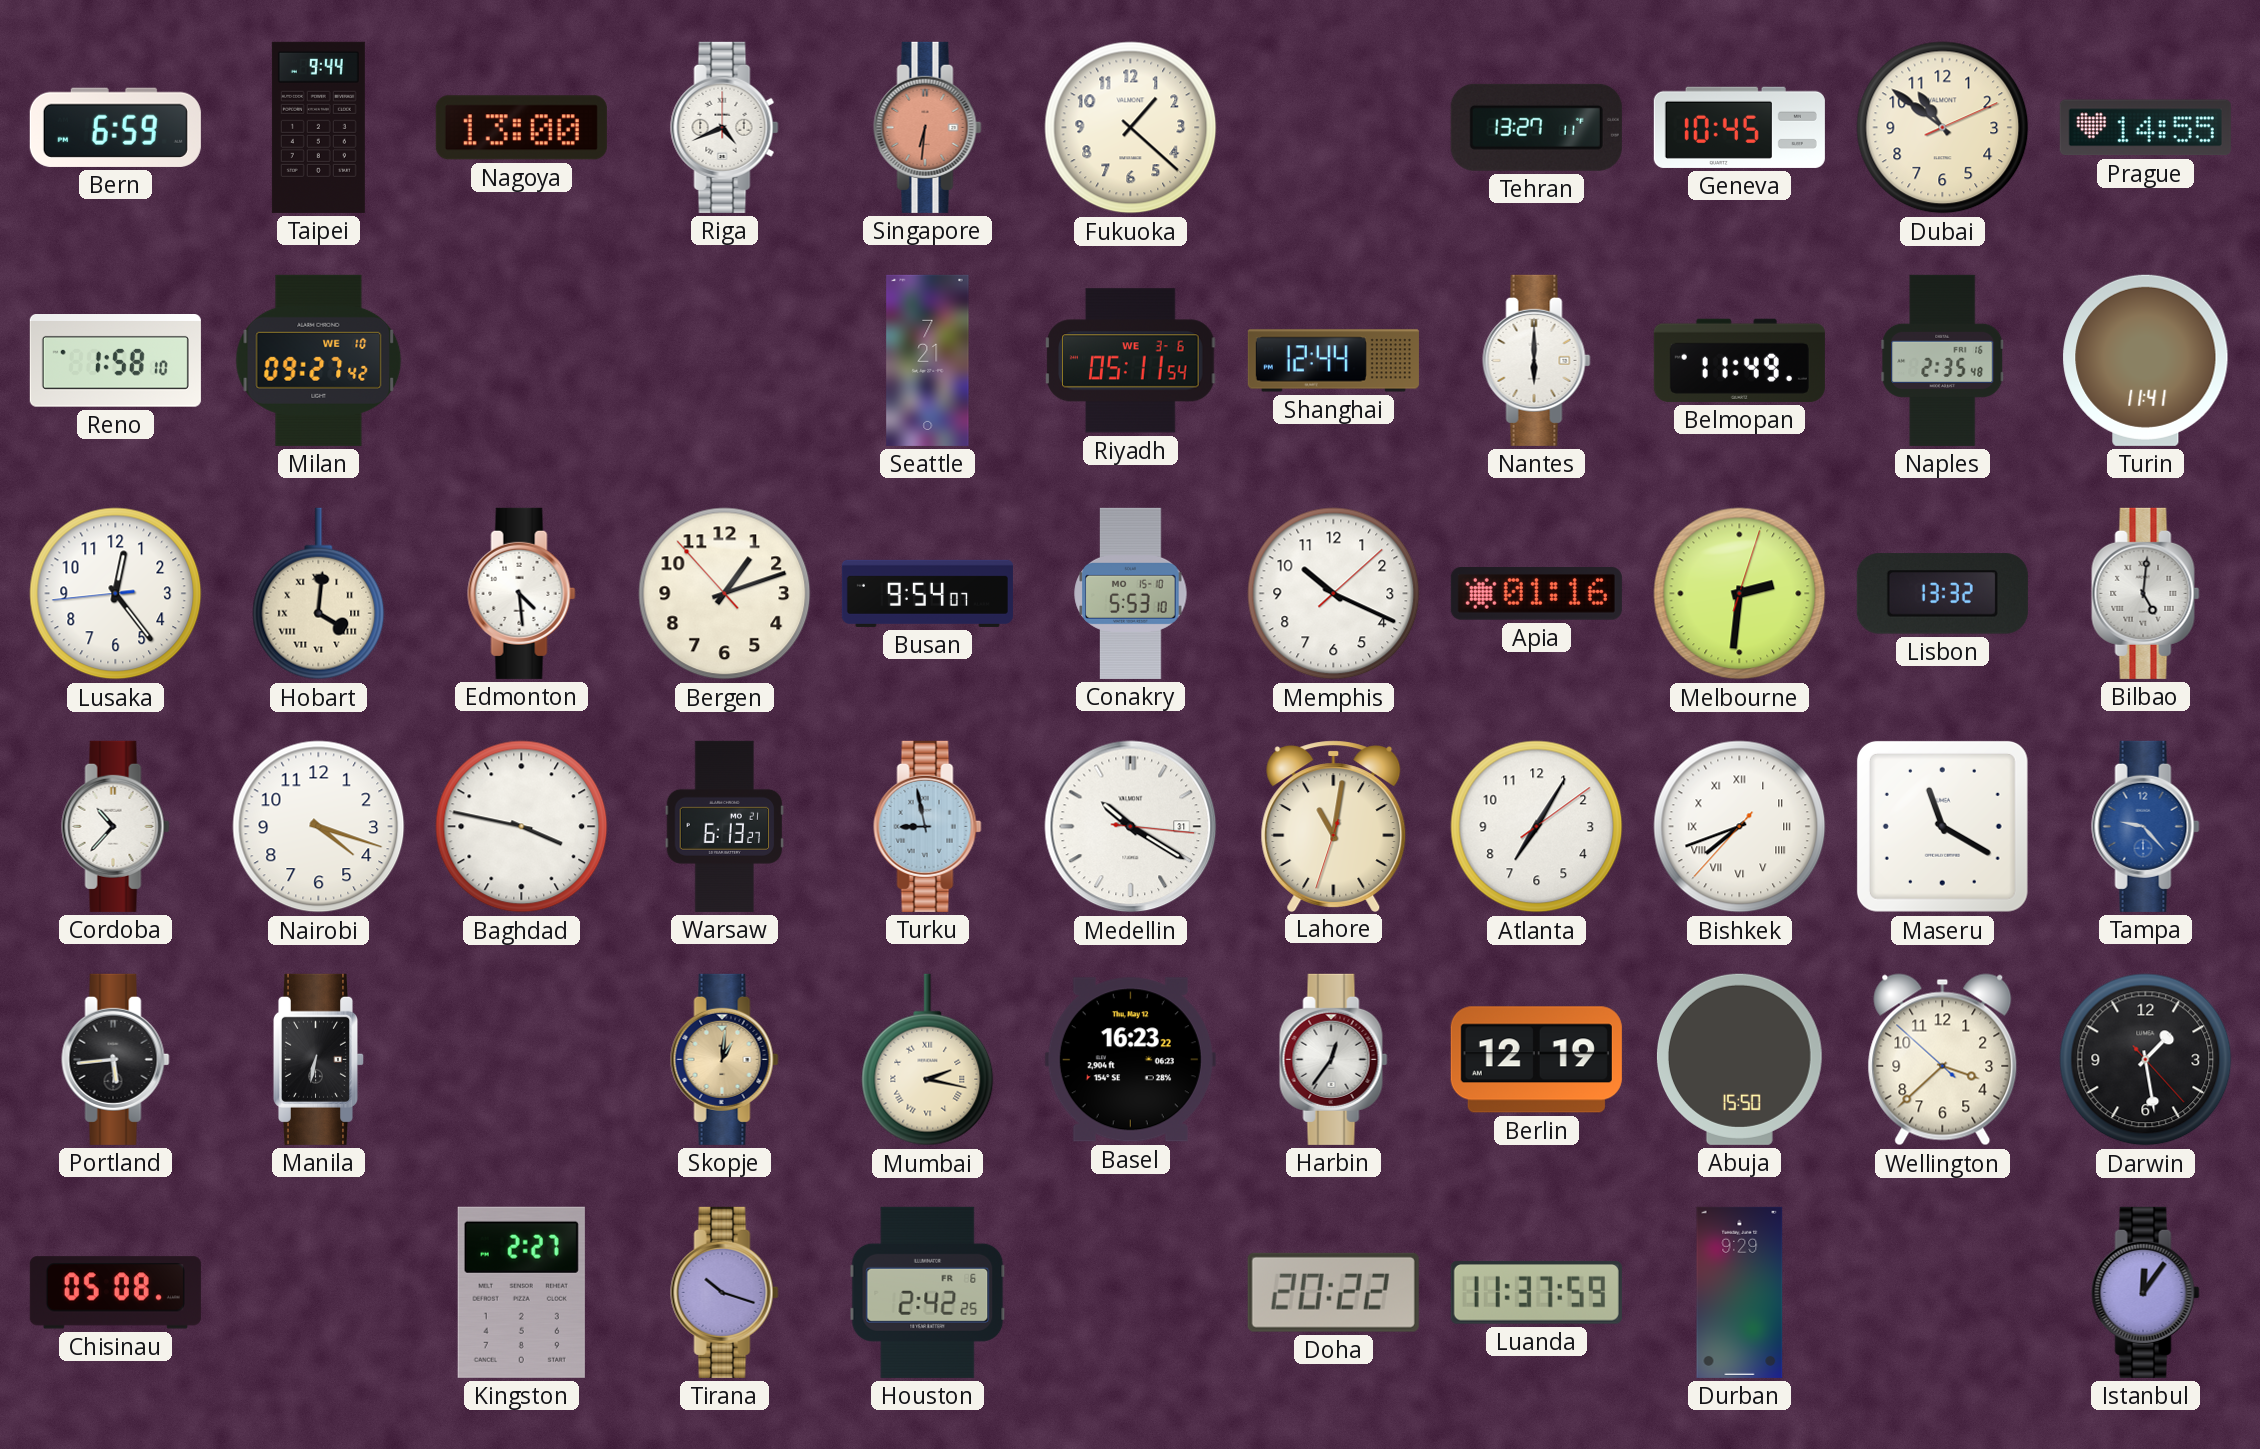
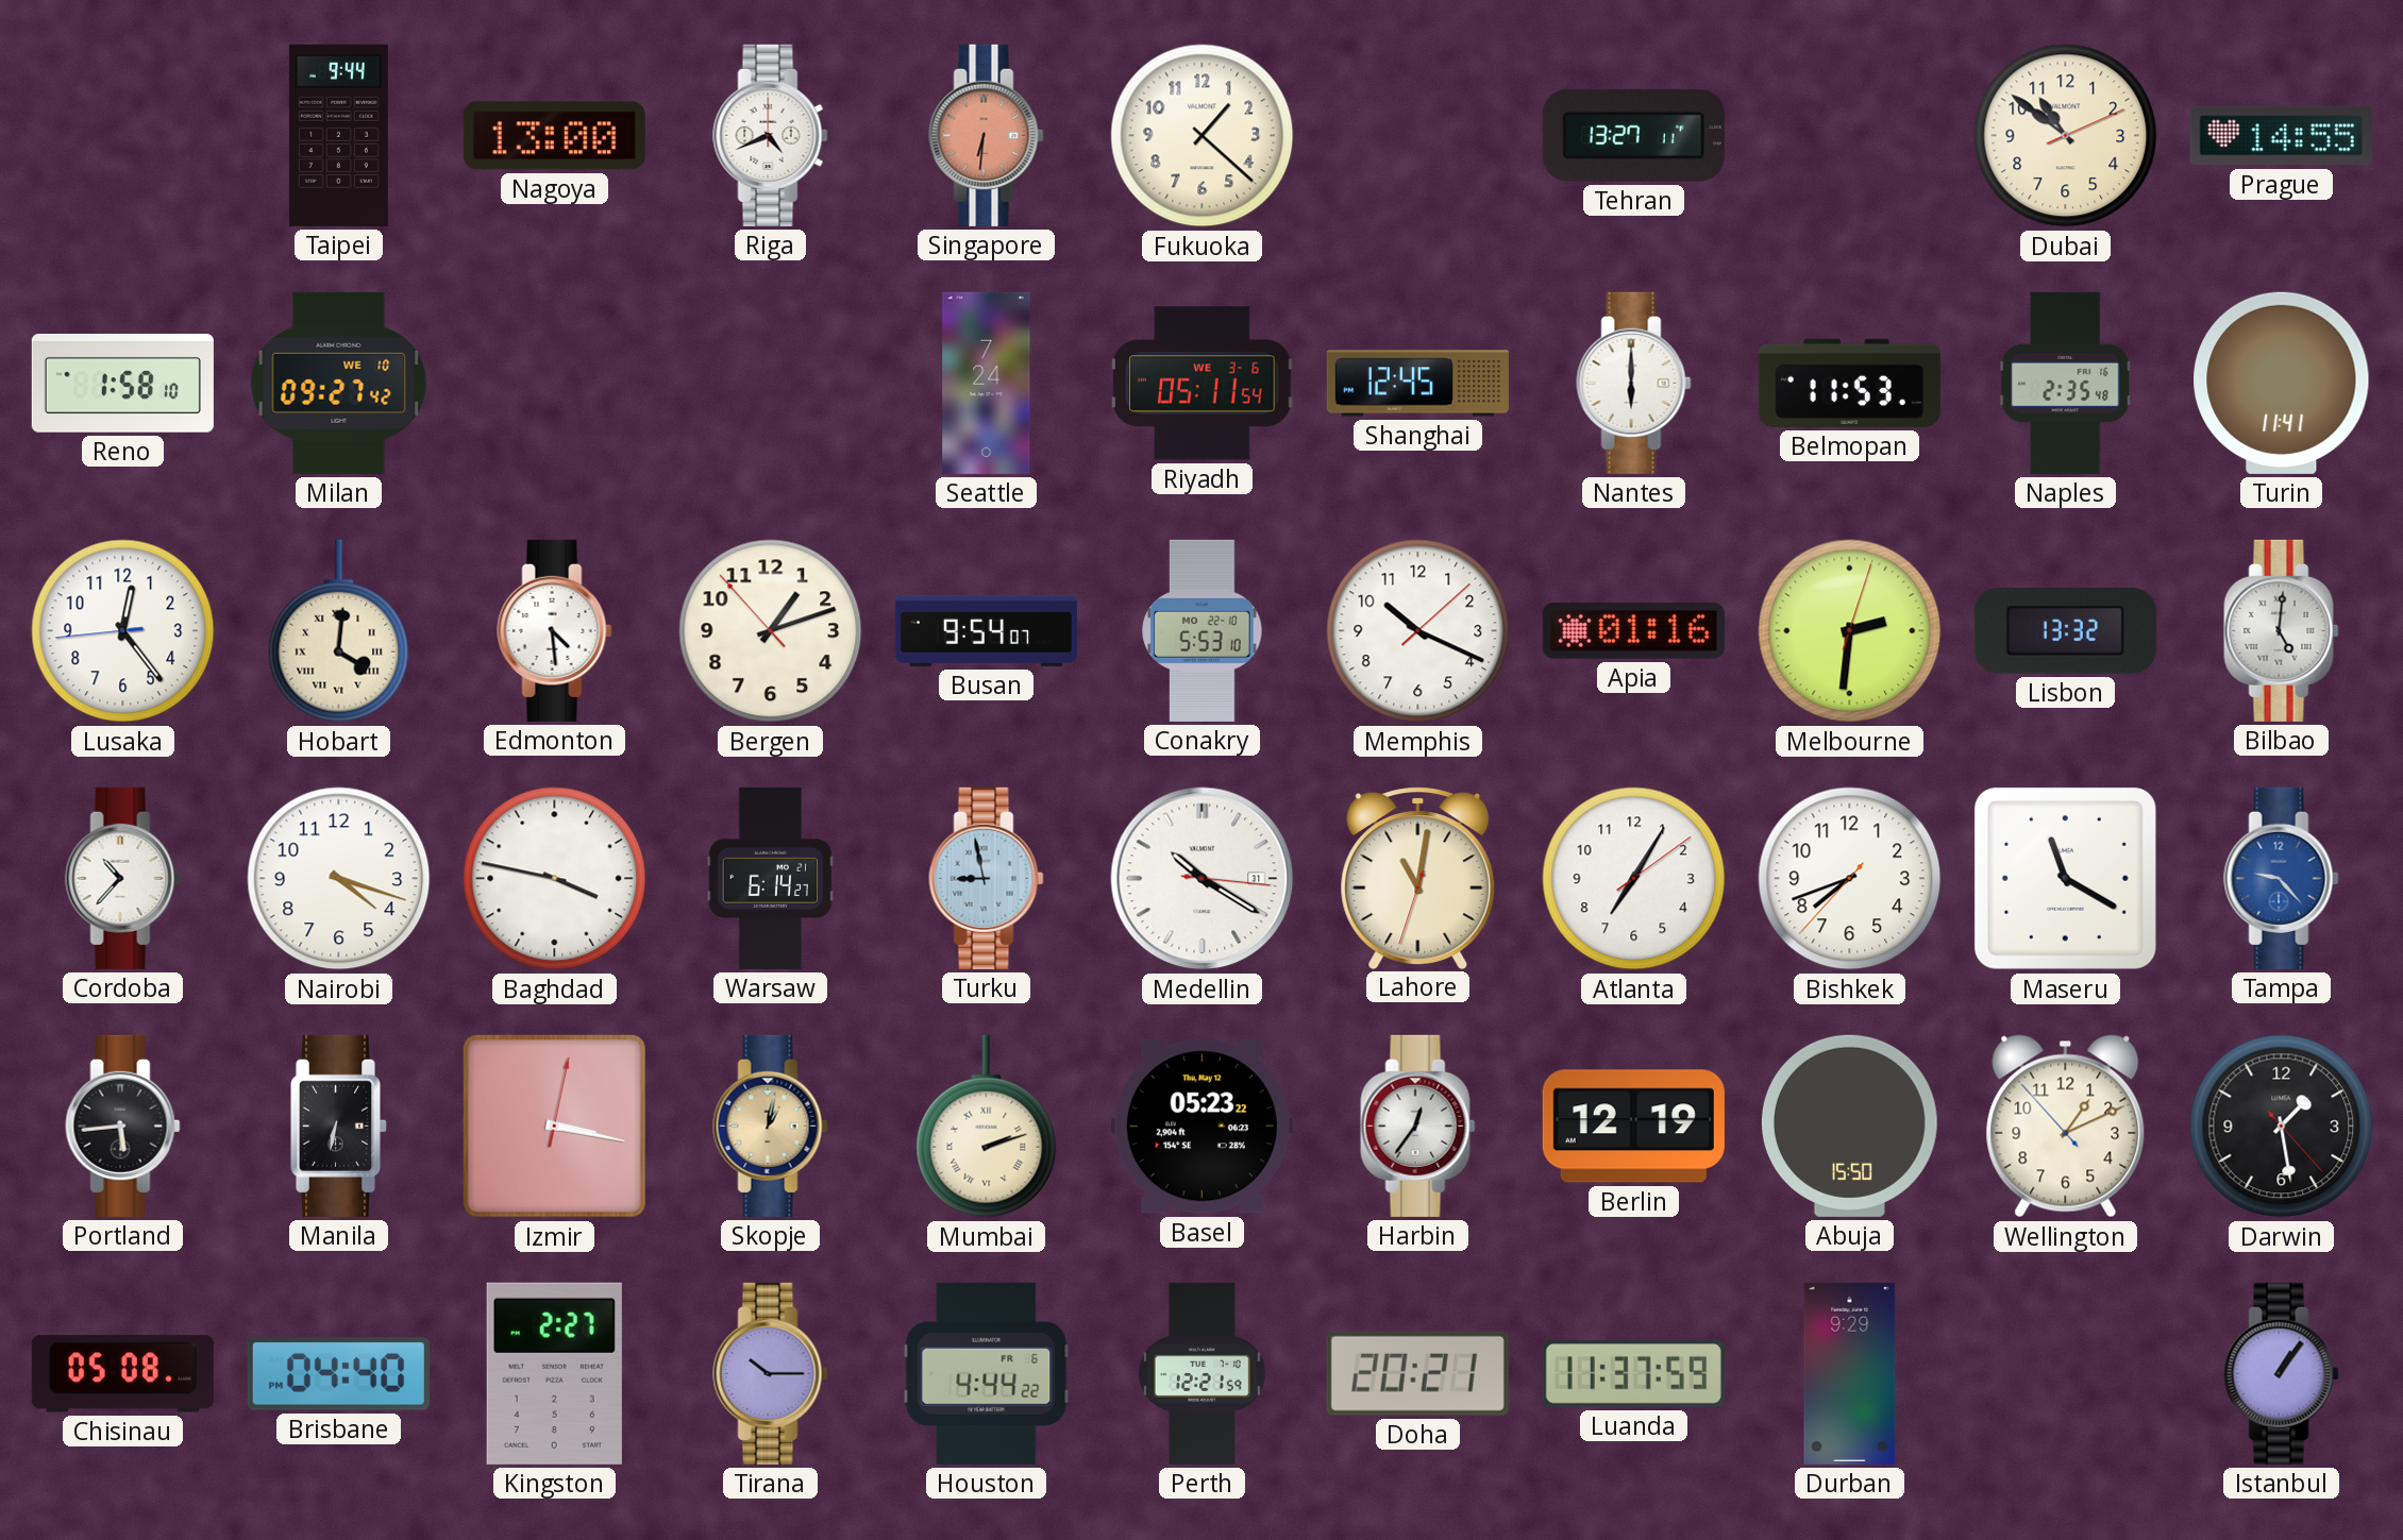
Bern: 6:59 -> none (115, 127)
Geneva: 10:45 -> none (1739, 127)
Seattle: 7:21 -> 7:24 (987, 383)
Shanghai: 12:44 -> 12:45 (1417, 384)
Belmopan: 11:49 -> 11:53 (1849, 383)
Conakry date: MO 15-10 -> MO 22-10 (1203, 630)
Warsaw: 6:13 -> 6:14 (771, 878)
Bishkek numerals: Roman -> Arabic (1850, 879)
Izmir: none -> 3:17 (554, 1126)
Skopje: 1:01 -> 1:02 (771, 1126)
Mumbai: 2:17 -> 2:12 (987, 1127)
Basel: 16:23 -> 05:23 (1201, 1127)
Wellington: 3:37 -> 1:10 (2066, 1127)
Brisbane: none -> 04:40 (338, 1374)
Tirana: 10:18 -> 10:15 (771, 1373)
Houston: 2:42 -> 4:44 (987, 1373)
Perth: none -> 12:21 (1201, 1373)
Doha: 20:22 -> 20:21 (1417, 1373)
Istanbul: 12:06 -> 1:06 (2282, 1373)
